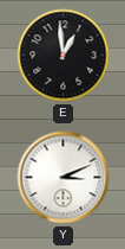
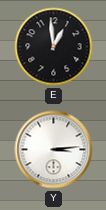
Y: 3:11 -> 3:14 (54, 150)
